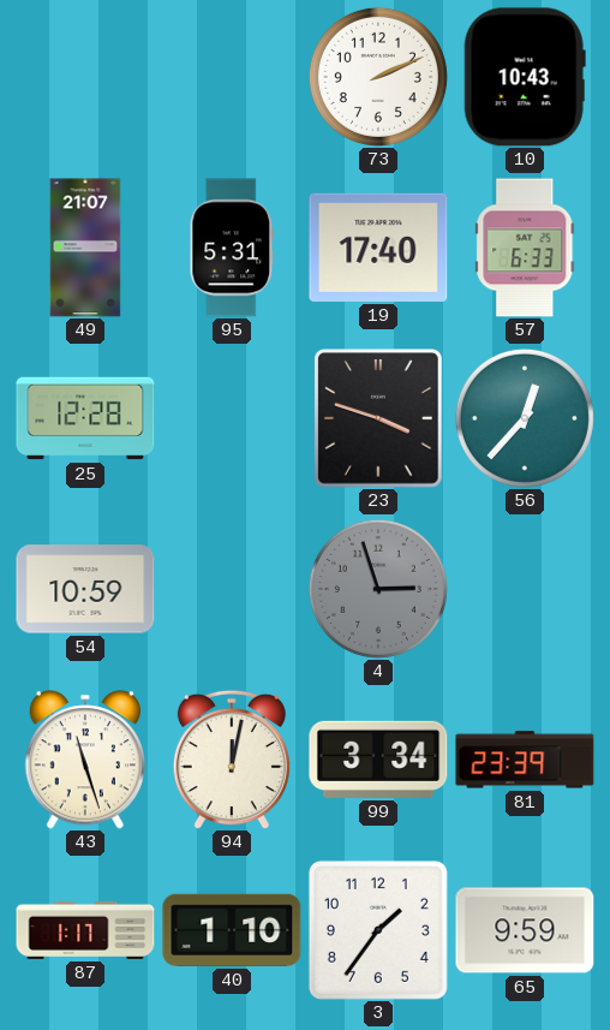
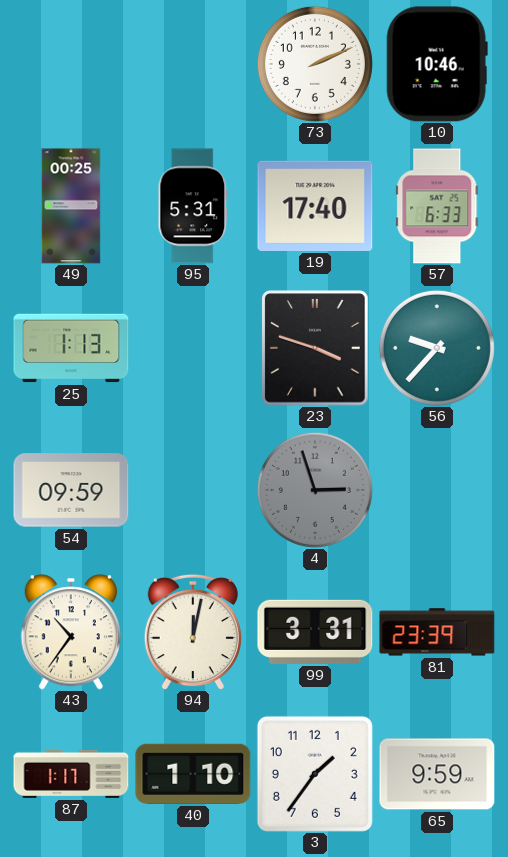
10: 10:43 -> 10:46 (437, 64)
49: 21:07 -> 00:25 (71, 206)
25: 12:28 -> 1:13 (71, 348)
56: 12:37 -> 9:37 (437, 348)
54: 10:59 -> 09:59 (71, 490)
43: 11:27 -> 10:36 (71, 632)
99: 3:34 -> 3:31 (315, 632)
